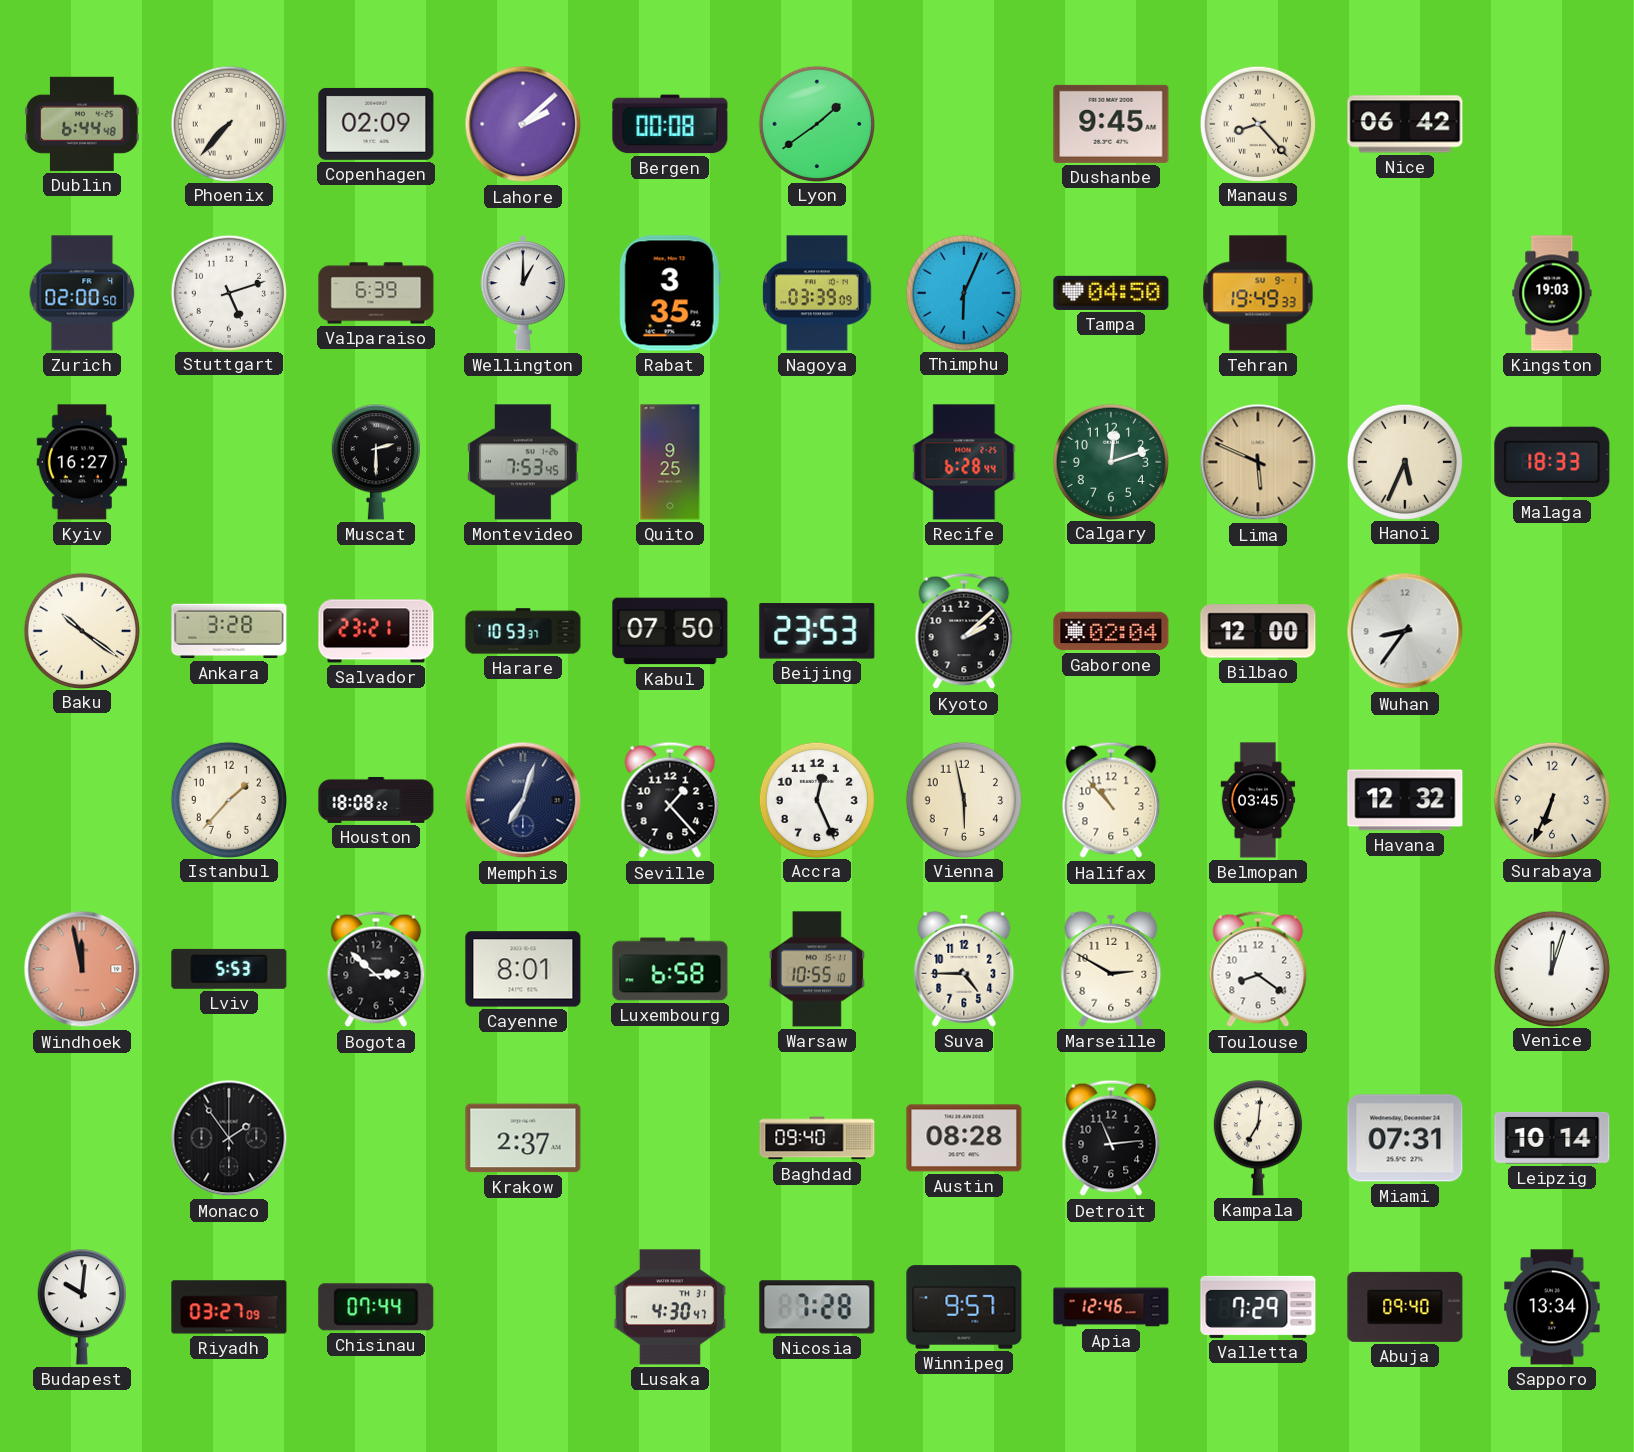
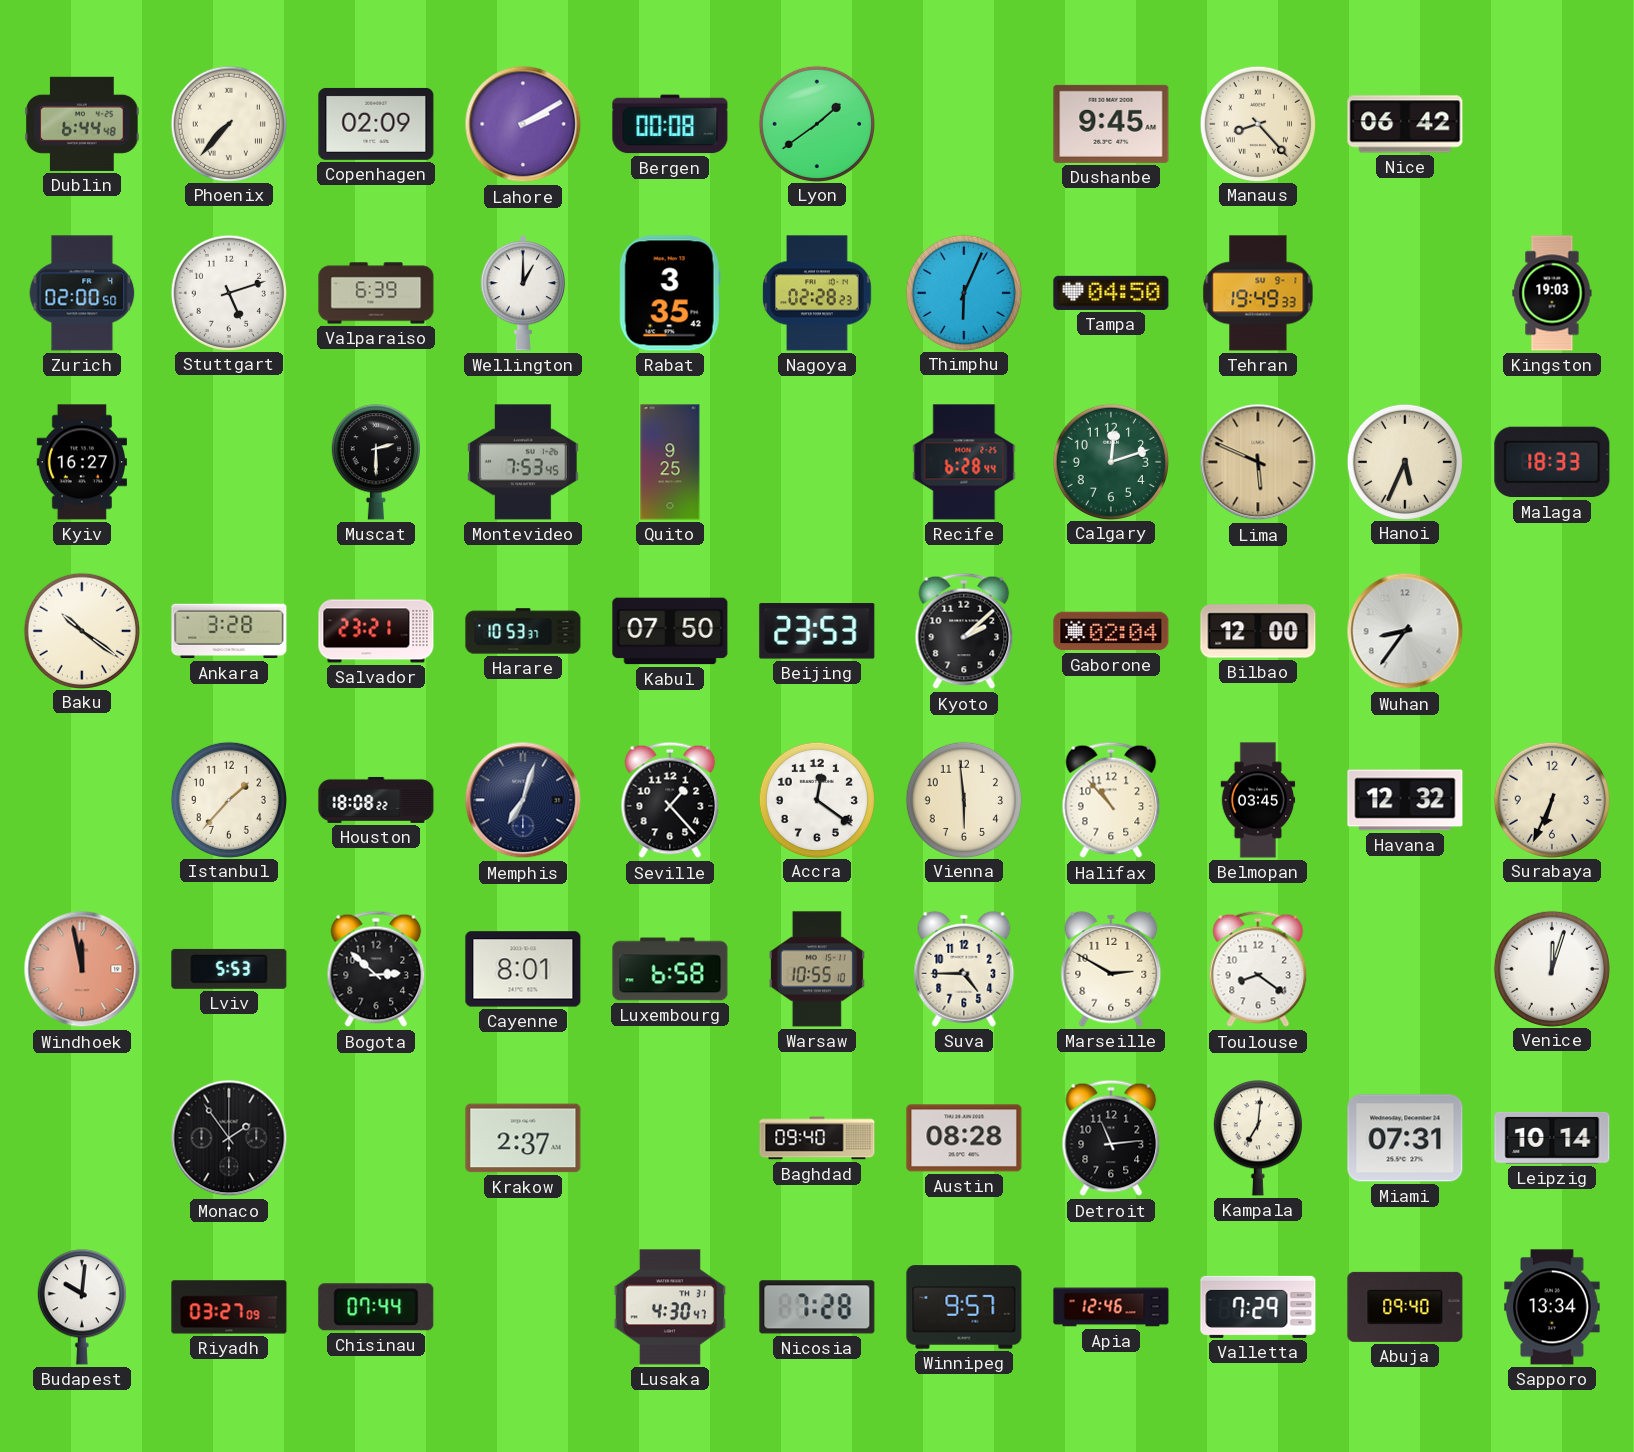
Lahore: 2:08 -> 2:10 (523, 124)
Nagoya: 03:39 -> 02:28 (817, 293)
Accra: 12:26 -> 12:21 (816, 799)
Vienna: 5:58 -> 5:59 (963, 799)
